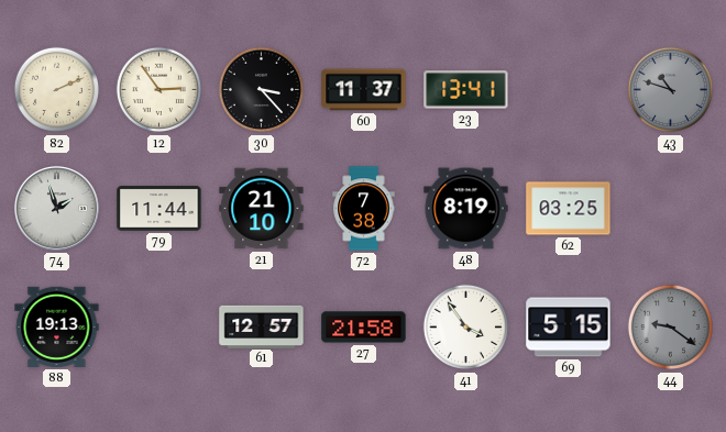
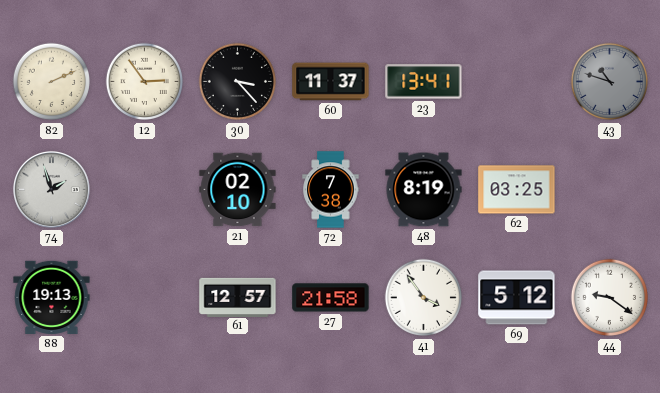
79: 11:44 -> none (159, 209)
21: 21:10 -> 02:10 (238, 190)
69: 5:15 -> 5:12 (517, 298)
44 dial: grey -> white (610, 298)
